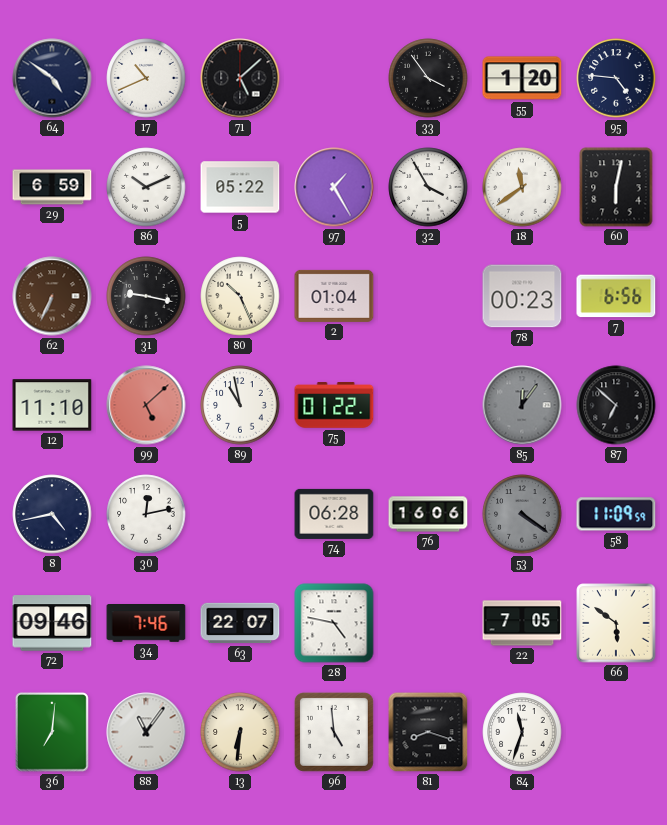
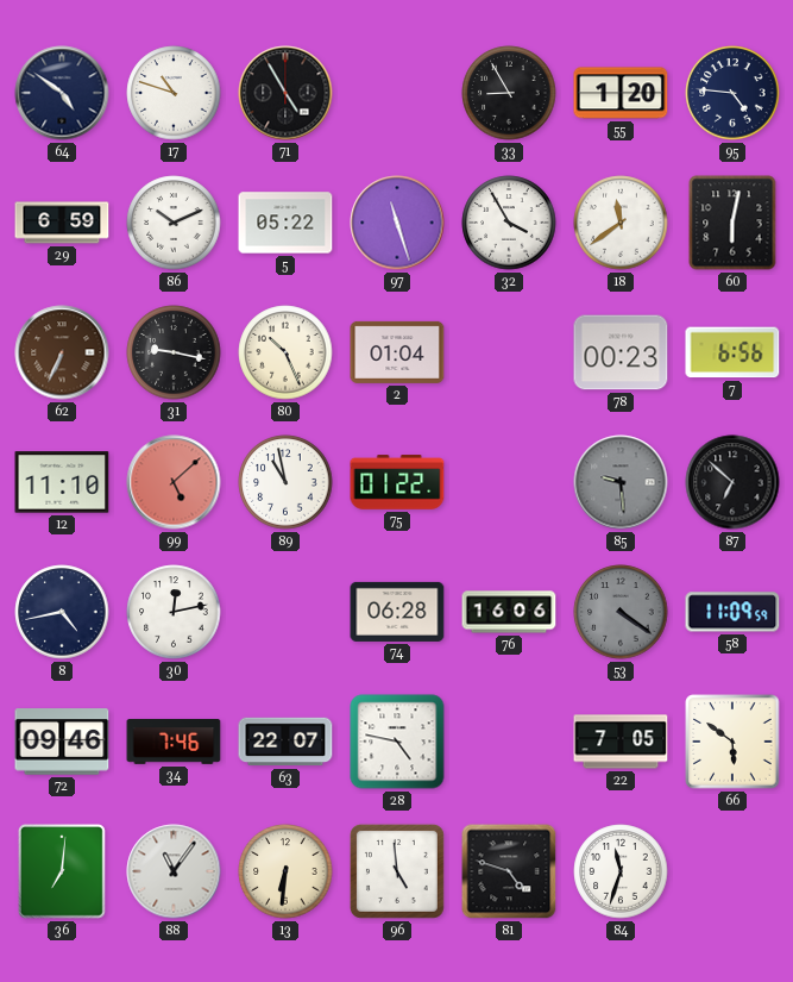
17: 10:41 -> 10:48 (174, 93)
71: 5:08 -> 4:55 (285, 93)
33: 3:54 -> 8:55 (509, 93)
97: 1:25 -> 11:27 (397, 223)
85: 12:06 -> 9:29 (621, 482)
81: 8:18 -> 4:48 (509, 871)
